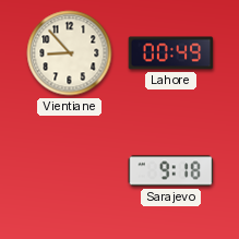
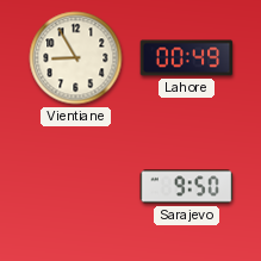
Vientiane: 8:53 -> 8:55 (76, 58)
Sarajevo: 9:18 -> 9:50 (187, 187)
